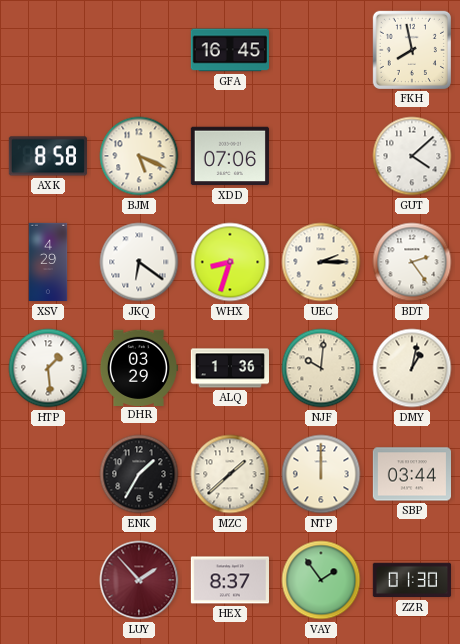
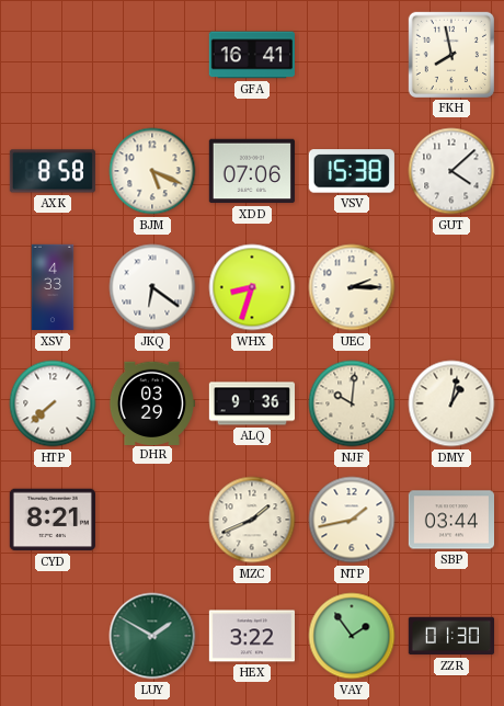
GFA: 16:45 -> 16:41 (252, 55)
VSV: none -> 15:38 (352, 171)
XSV: 4:29 -> 4:33 (53, 287)
BDT: 2:24 -> none (412, 262)
HTP: 1:29 -> 7:38 (53, 403)
ALQ: 1:36 -> 9:36 (251, 403)
CYD: none -> 8:21 (53, 520)
ENK: 1:35 -> none (139, 474)
MZC: 1:38 -> 1:41 (252, 520)
NTP: 12:00 -> 1:43 (352, 520)
LUY: 1:53 -> 1:50 (152, 636)
LUY dial: burgundy -> green (152, 636)
HEX: 8:37 -> 3:22 (251, 636)
